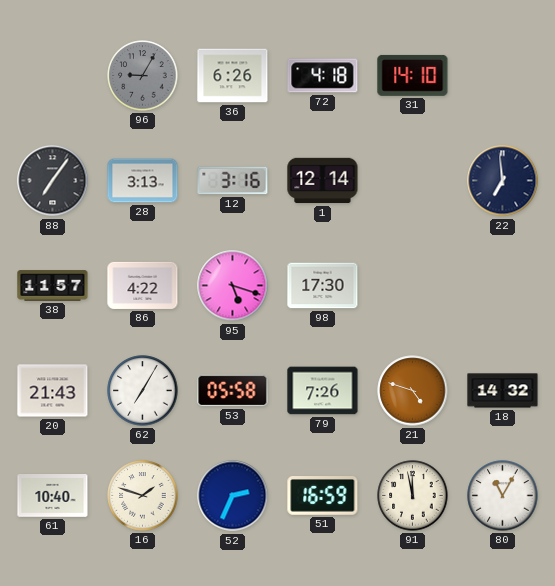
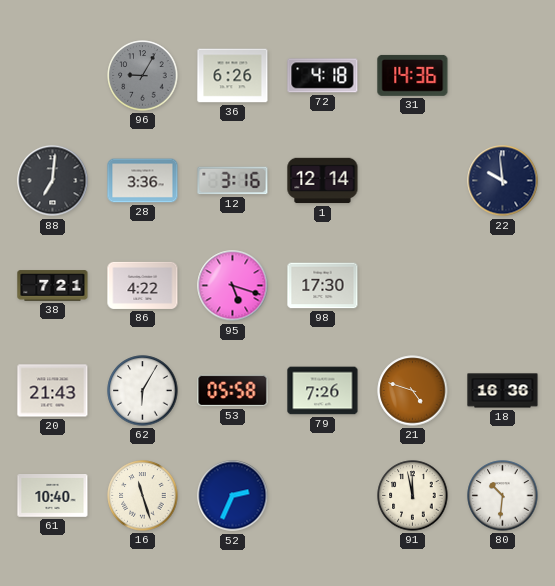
31: 14:10 -> 14:36 (413, 75)
88: 7:06 -> 7:01 (53, 181)
28: 3:13 -> 3:36 (143, 181)
22: 6:59 -> 9:59 (503, 181)
38: 11:57 -> 7:21 (53, 286)
62: 7:05 -> 6:05 (143, 391)
18: 14:32 -> 16:36 (503, 391)
16: 1:48 -> 11:27 (143, 496)
51: 16:59 -> none (323, 496)
80: 11:05 -> 10:31 (503, 496)
